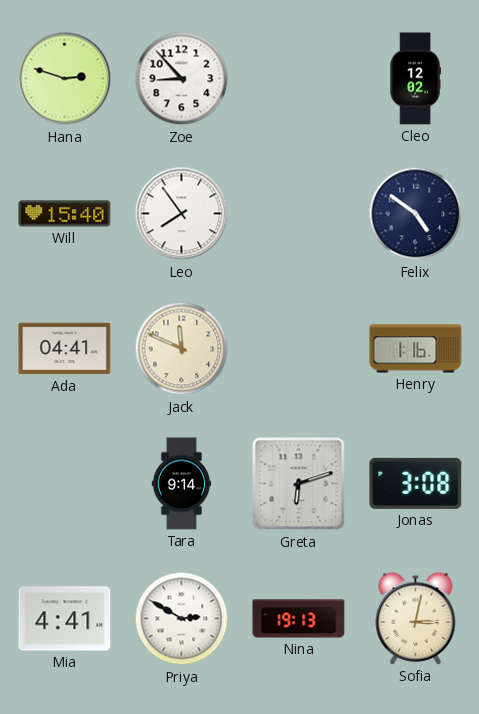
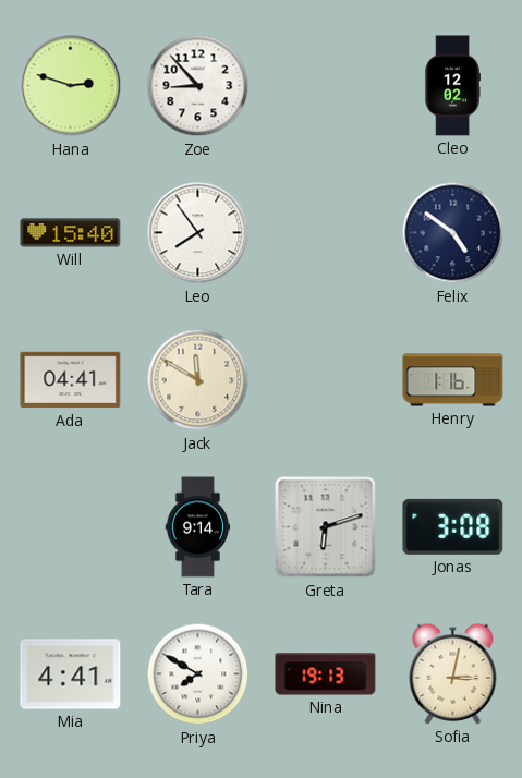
Jack: 11:49 -> 11:50 (198, 380)
Priya: 2:50 -> 7:50 (198, 674)
